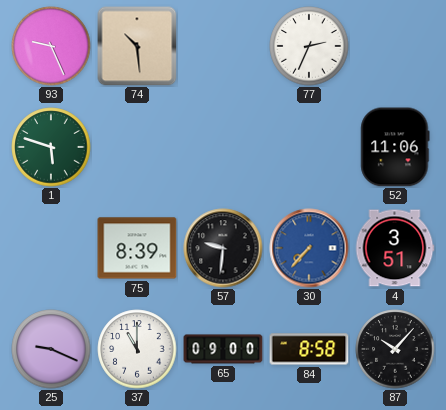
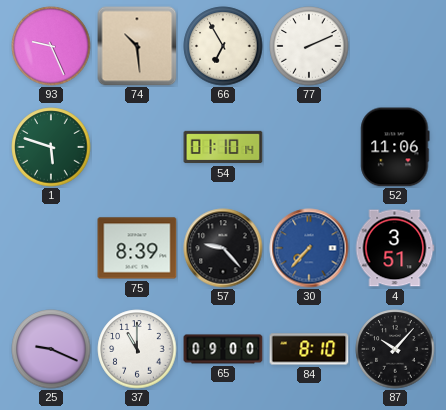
66: none -> 6:55 (223, 46)
77: 2:34 -> 2:11 (309, 46)
54: none -> 01:10 (223, 147)
57: 9:31 -> 9:23 (223, 248)
84: 8:58 -> 8:10 (309, 349)
